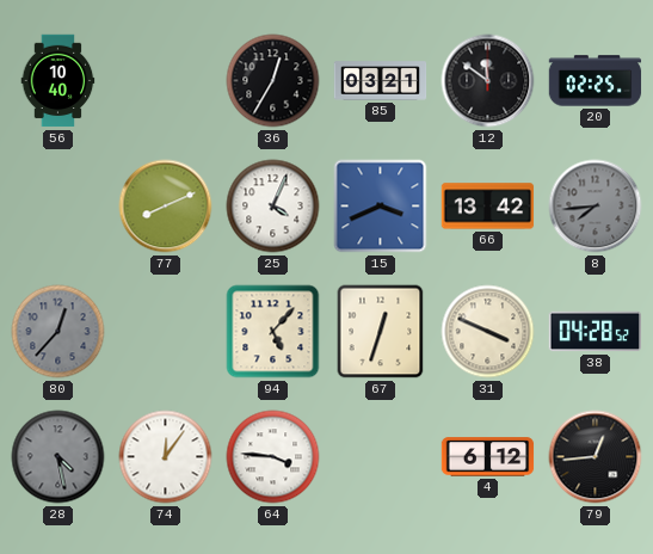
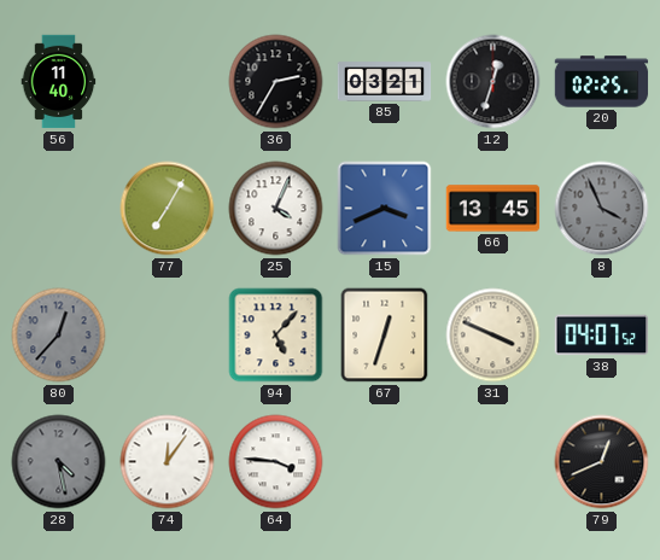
56: 10:40 -> 11:40 (59, 82)
36: 12:35 -> 2:35 (276, 82)
12: 11:51 -> 12:33 (493, 82)
77: 8:11 -> 7:05 (168, 209)
66: 13:42 -> 13:45 (493, 209)
8: 7:44 -> 3:56 (602, 209)
38: 04:28 -> 04:07 (601, 336)
4: 6:12 -> none (488, 457)
79: 12:44 -> 12:41 (602, 462)
